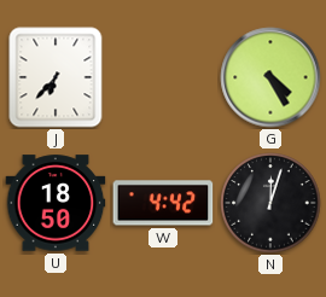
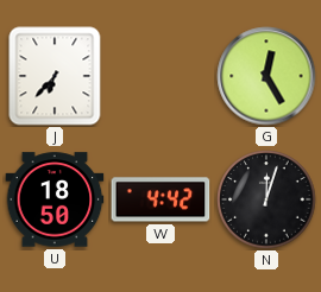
G: 4:25 -> 12:25 (266, 76)
